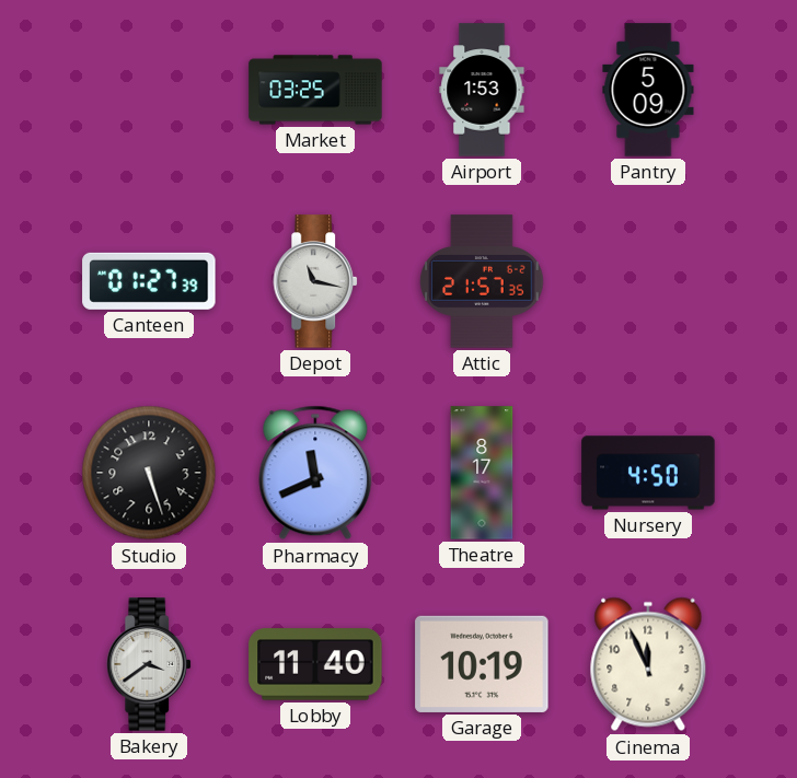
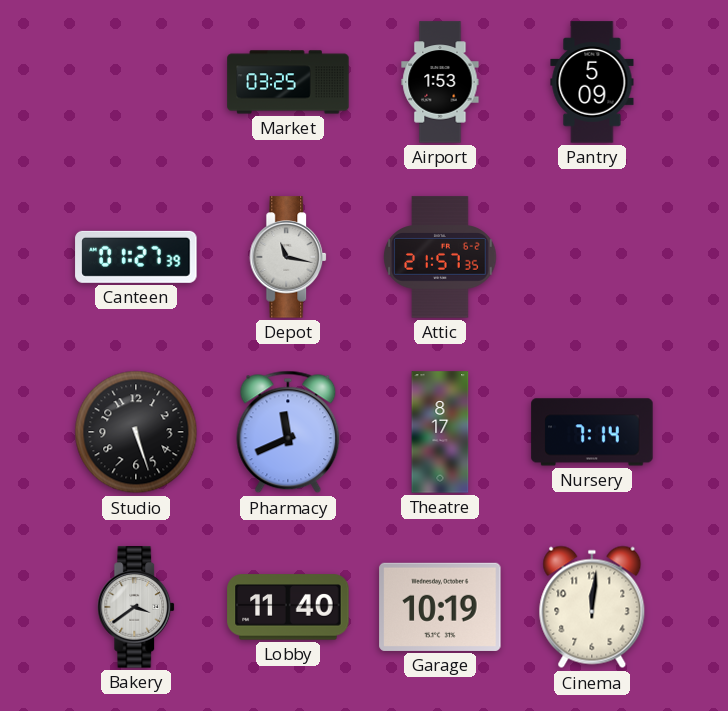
Nursery: 4:50 -> 7:14 (592, 432)
Cinema: 11:56 -> 12:01 (592, 607)
